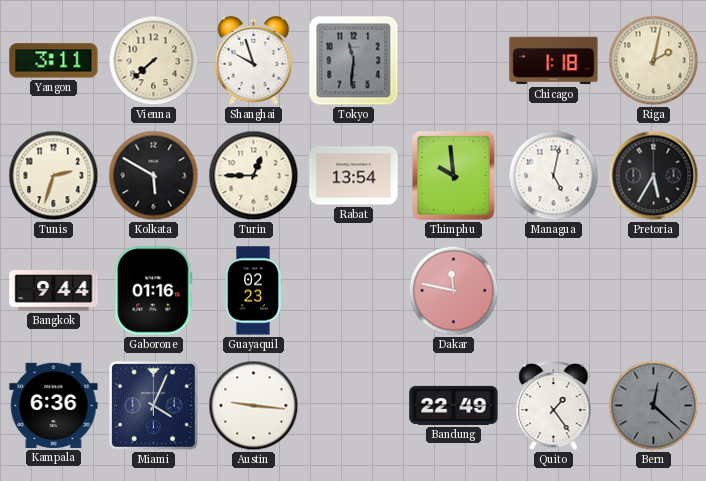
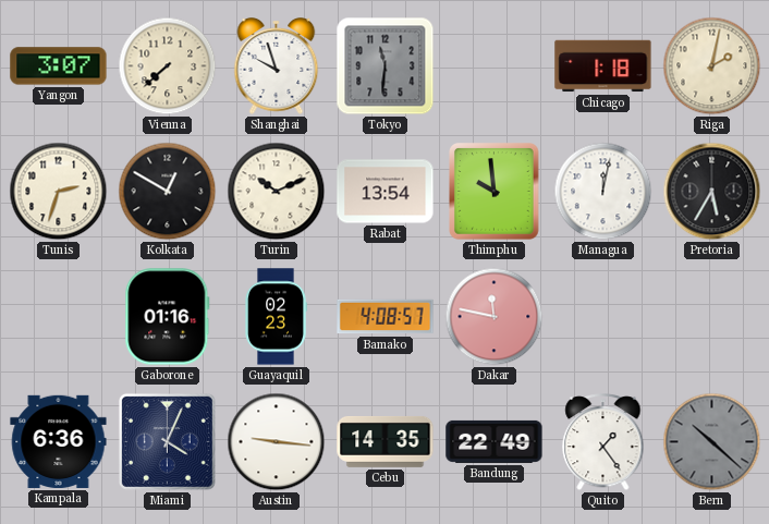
Yangon: 3:11 -> 3:07 (59, 66)
Kolkata: 5:50 -> 12:50 (168, 192)
Turin: 12:45 -> 10:11 (277, 192)
Managua: 5:02 -> 12:02 (603, 192)
Bangkok: 9:44 -> none (54, 291)
Bamako: none -> 4:08 (386, 317)
Cebu: none -> 14:35 (386, 441)
Bern: 12:22 -> 10:22 (712, 442)
